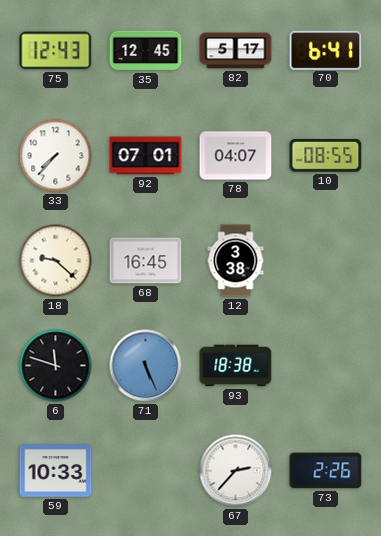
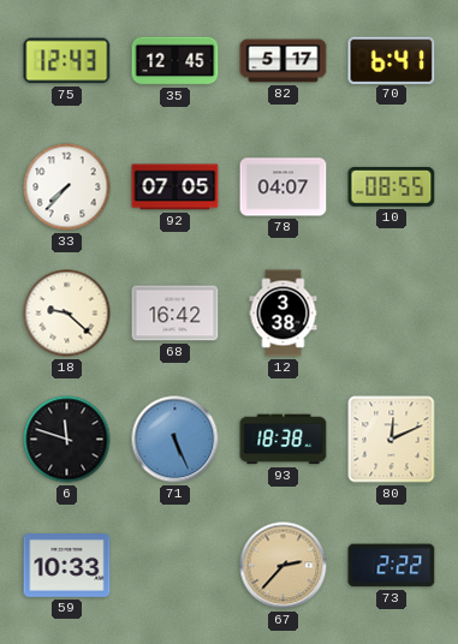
92: 07:01 -> 07:05 (176, 187)
68: 16:45 -> 16:42 (176, 314)
80: none -> 12:11 (392, 440)
67 dial: white -> champagne (284, 566)
73: 2:26 -> 2:22 (392, 566)
